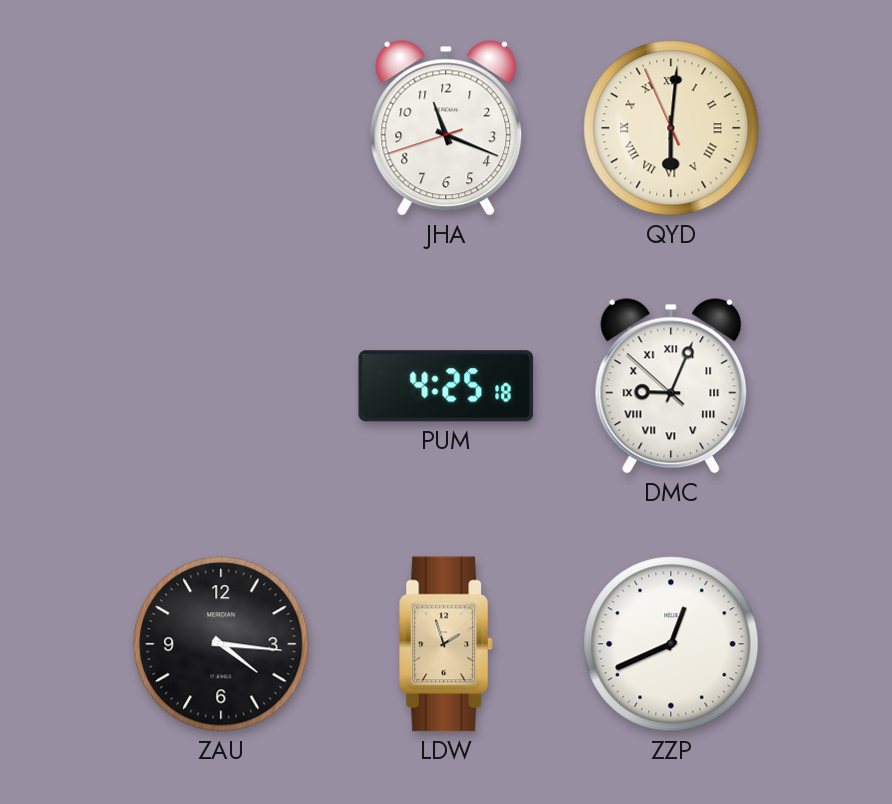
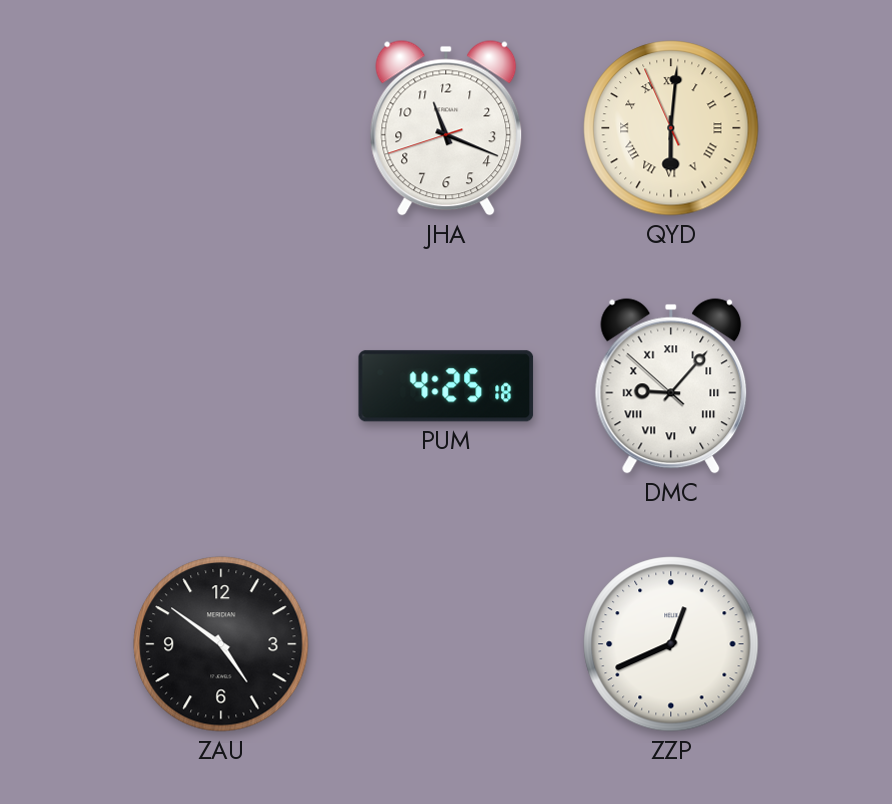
DMC: 9:03 -> 9:06 (671, 386)
ZAU: 4:16 -> 4:51 (221, 644)
LDW: 1:57 -> none (446, 644)
